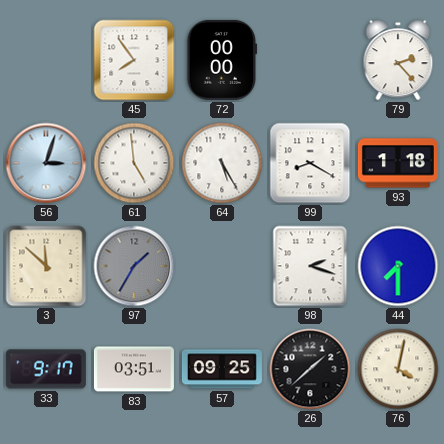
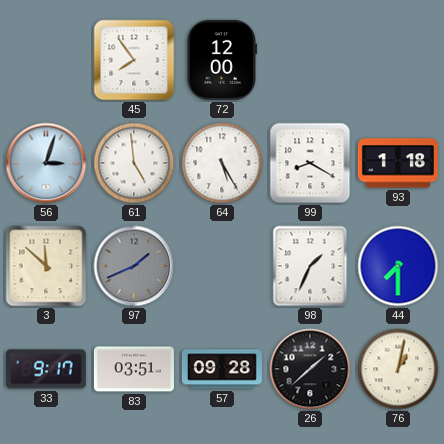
72: 00:00 -> 12:00 (222, 60)
79: 2:23 -> none (398, 60)
97: 1:35 -> 1:41 (134, 266)
98: 2:18 -> 1:34 (310, 266)
57: 09:25 -> 09:28 (222, 369)
76: 4:02 -> 1:02 (398, 369)
